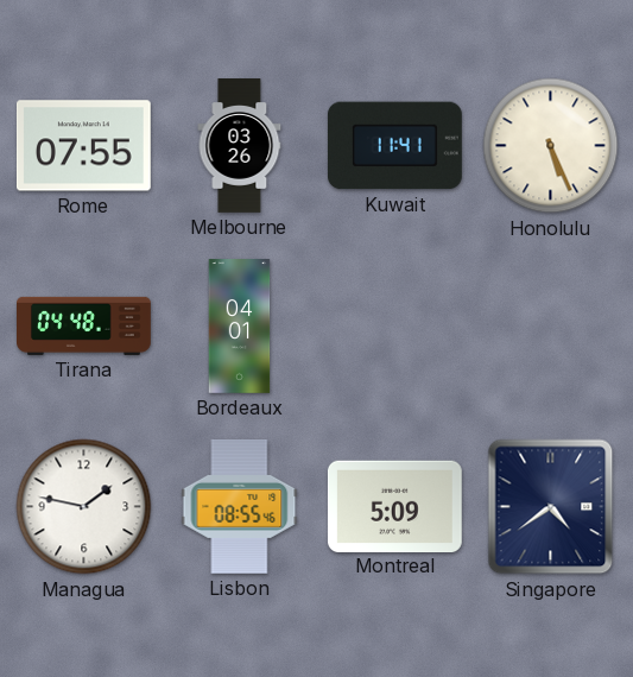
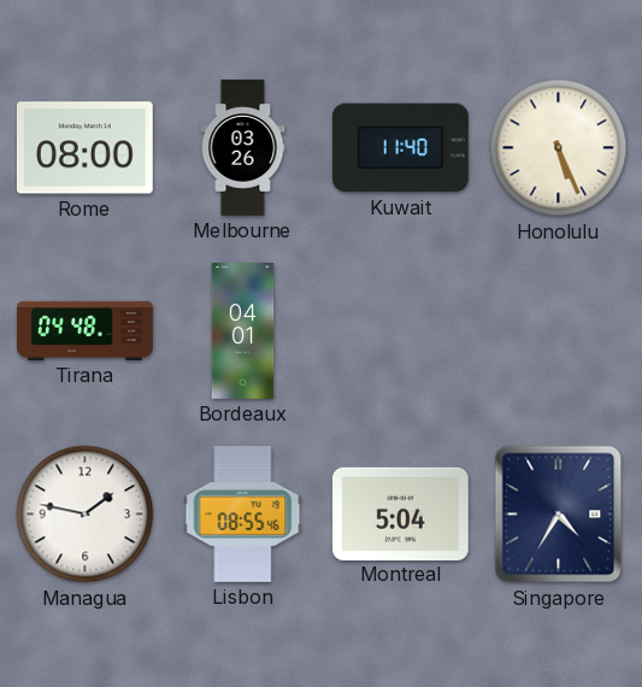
Rome: 07:55 -> 08:00 (84, 148)
Kuwait: 11:41 -> 11:40 (400, 148)
Montreal: 5:09 -> 5:04 (400, 513)
Singapore: 4:39 -> 4:35 (559, 515)
